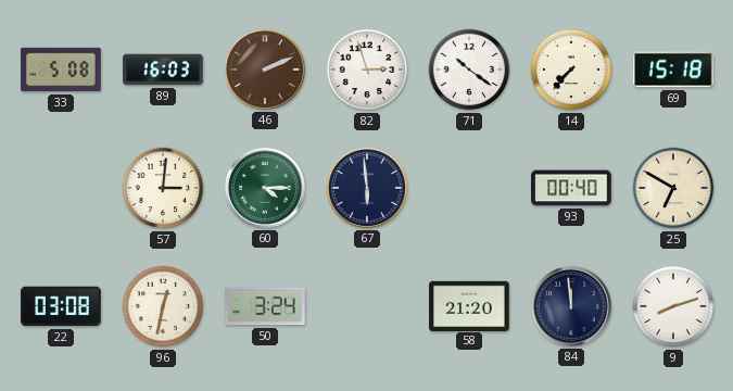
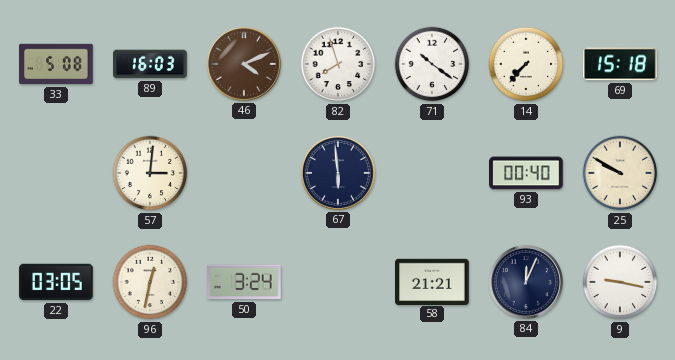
46: 2:11 -> 4:11 (244, 64)
82: 2:57 -> 7:57 (338, 64)
60: 4:15 -> none (265, 188)
25: 6:50 -> 9:50 (620, 173)
22: 03:08 -> 03:05 (56, 282)
58: 21:20 -> 21:21 (432, 281)
84: 11:59 -> 12:04 (526, 282)
9: 8:12 -> 9:17 (620, 282)
